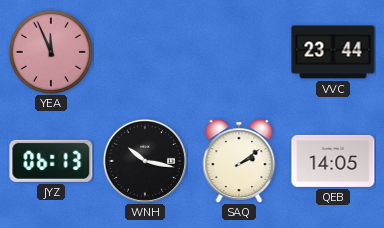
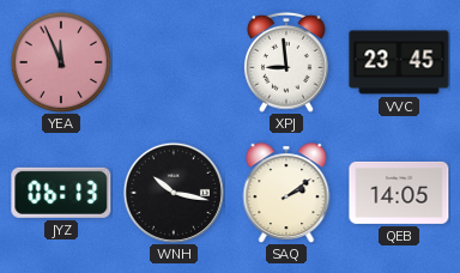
XPJ: none -> 8:59 (286, 62)
VVC: 23:44 -> 23:45 (399, 62)
